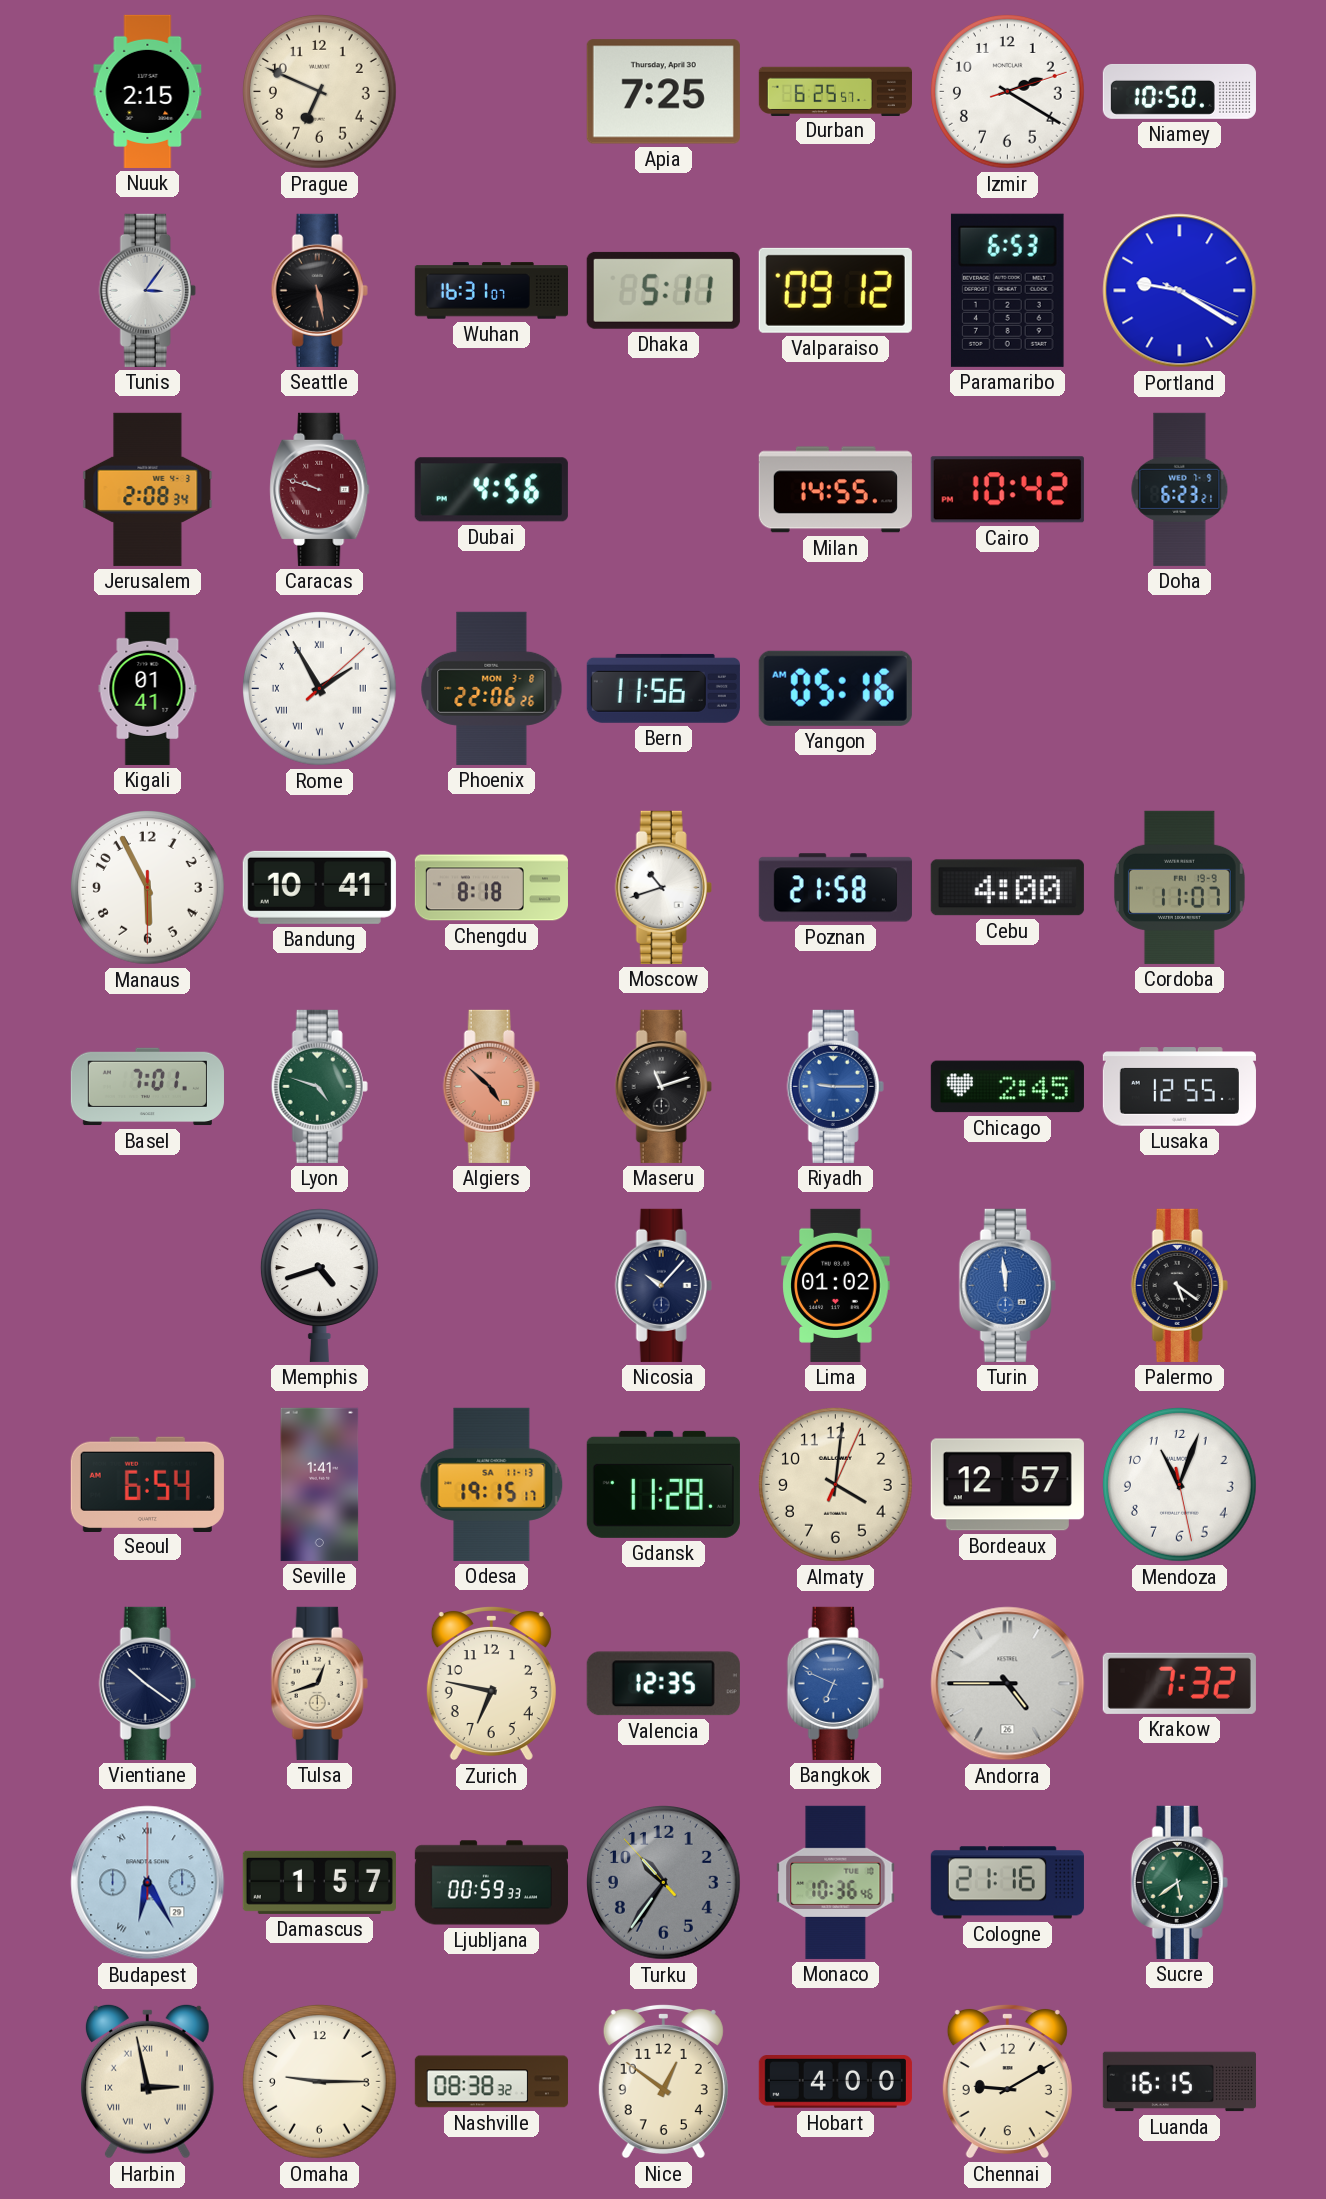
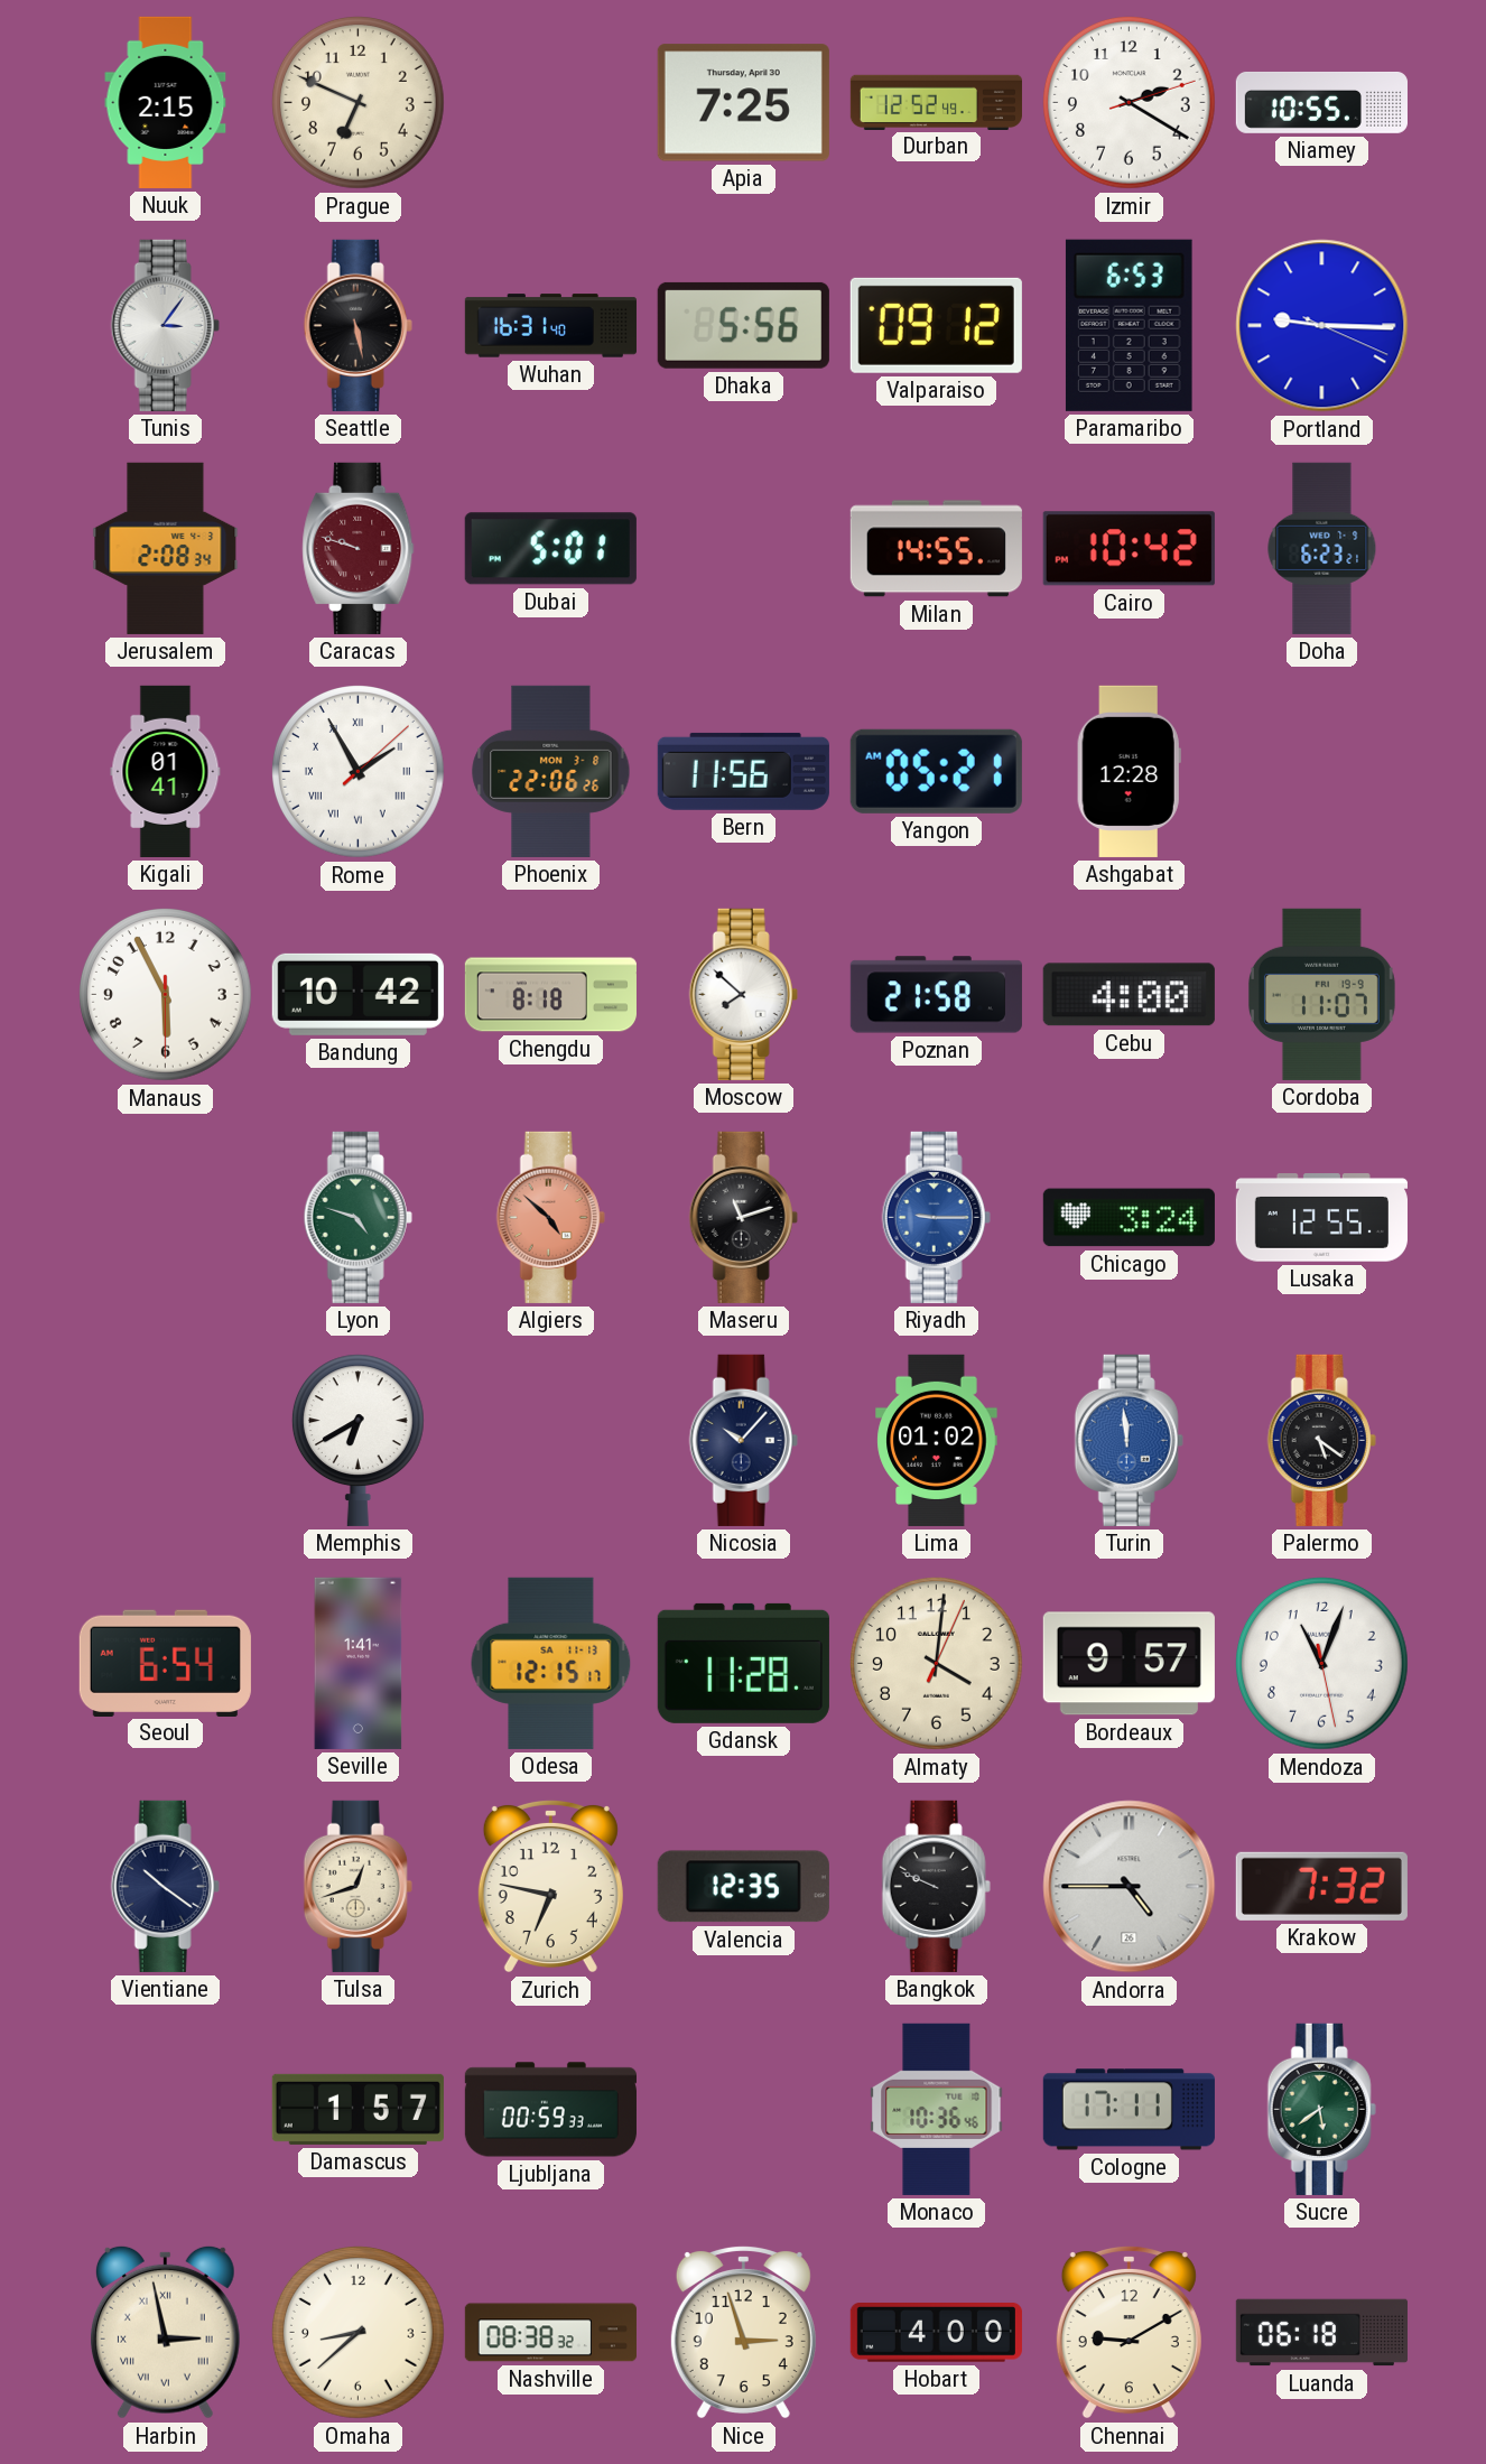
Durban: 6:25 -> 12:52 (936, 102)
Niamey: 10:50 -> 10:55 (1321, 102)
Wuhan: 16:31:07 -> 16:31:40 (550, 326)
Dhaka: 5:11 -> 5:56 (743, 325)
Portland: 9:20 -> 9:15 (1322, 326)
Dubai: 4:56 -> 5:01 (550, 549)
Yangon: 05:16 -> 05:21 (936, 771)
Ashgabat: none -> 12:28 (1129, 771)
Bandung: 10:41 -> 10:42 (357, 994)
Moscow: 10:42 -> 7:52 (743, 994)
Basel: 7:01 -> none (147, 1087)
Chicago: 2:45 -> 3:24 (1129, 1218)
Memphis: 4:42 -> 6:40 (357, 1440)
Odesa: 19:15 -> 12:15 (551, 1663)
Bordeaux: 12:57 -> 9:57 (1129, 1664)
Bangkok: 6:49 -> 9:49 (936, 1886)
Bangkok dial: blue -> black (936, 1886)
Budapest: 6:25 -> none (148, 1883)
Turku: 10:35 -> none (664, 1883)
Cologne: 21:16 -> 17:11 (1129, 2110)
Omaha: 9:15 -> 8:38 (359, 2333)
Nice: 12:51 -> 2:57 (743, 2332)
Luanda: 16:15 -> 06:18 (1321, 2333)
